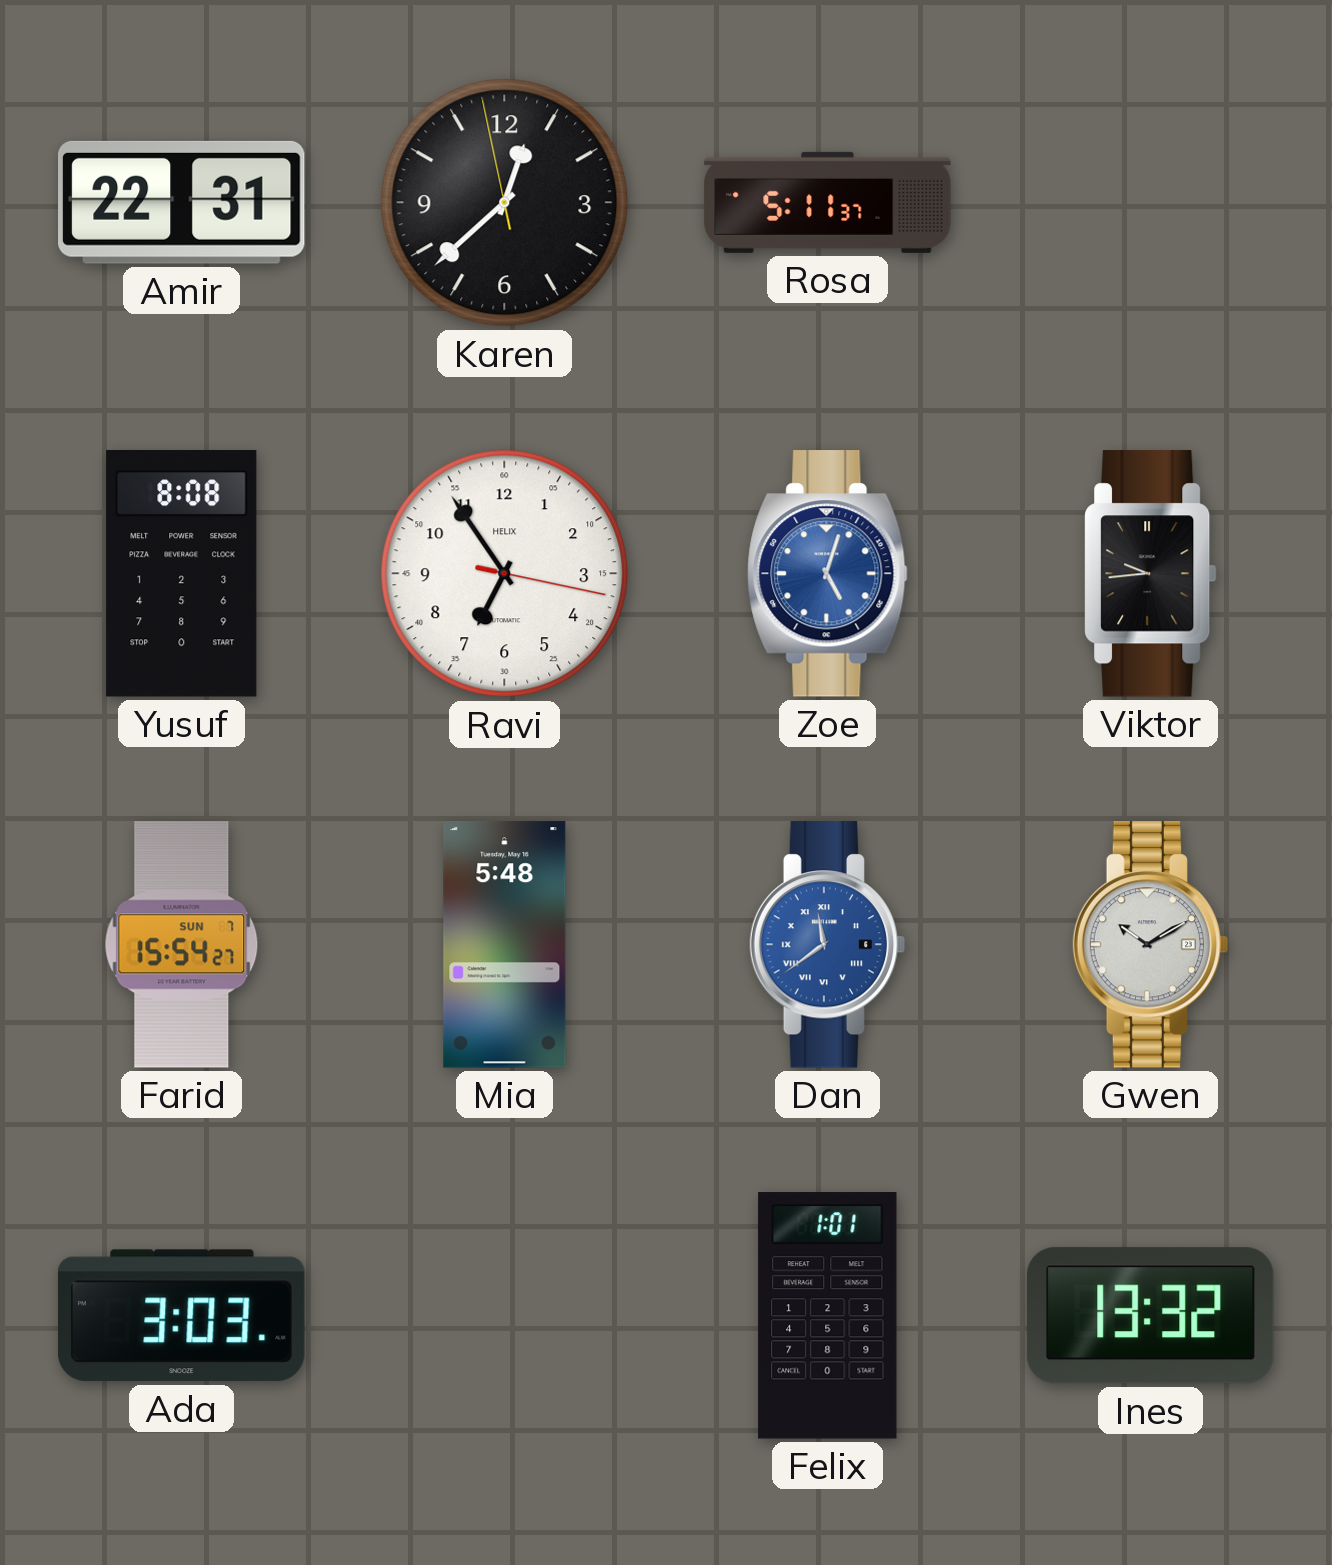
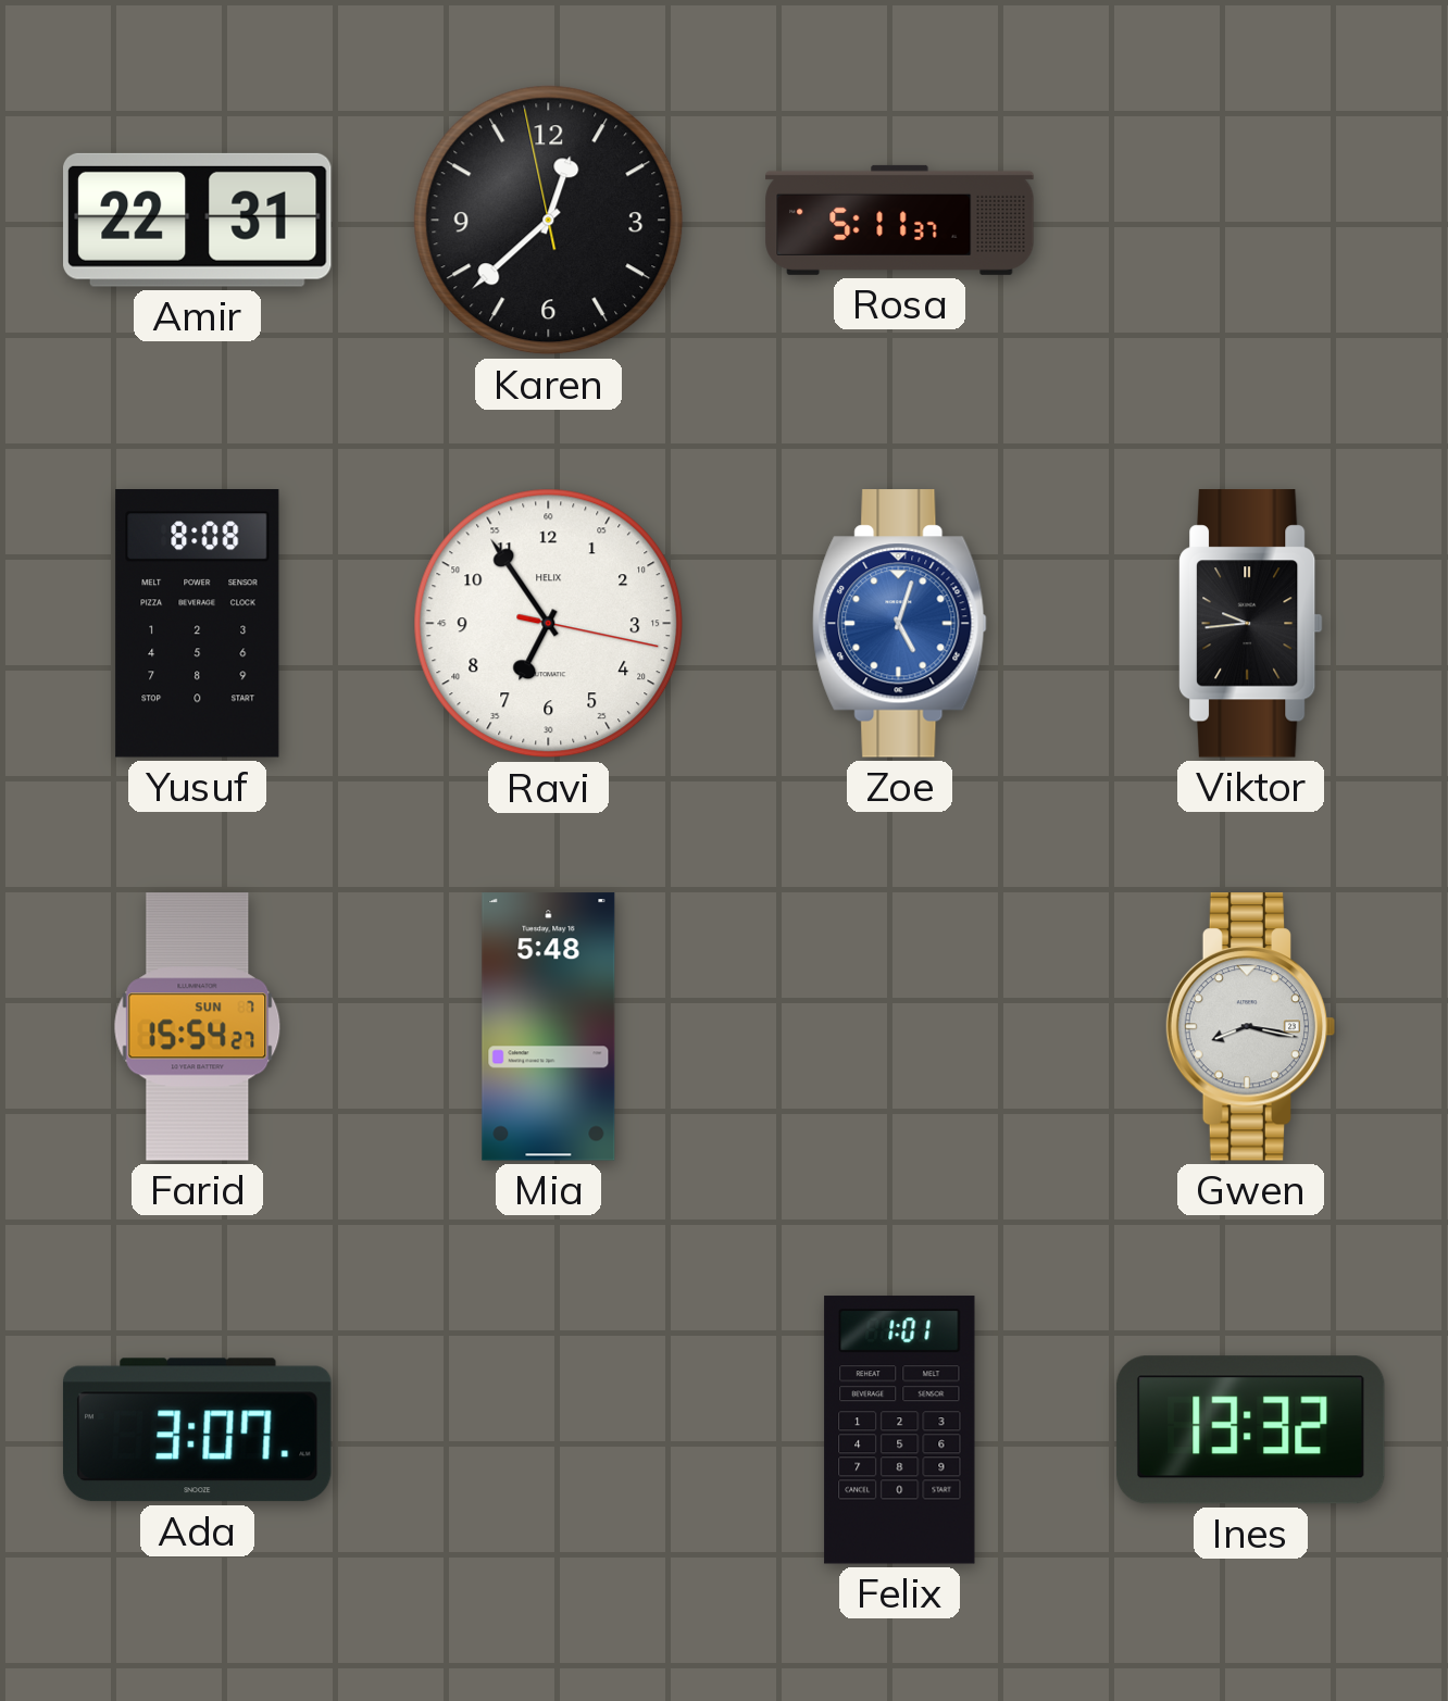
Dan: 11:39 -> none (828, 945)
Gwen: 10:10 -> 8:17 (1251, 1027)
Ada: 3:03 -> 3:07 (197, 1430)
